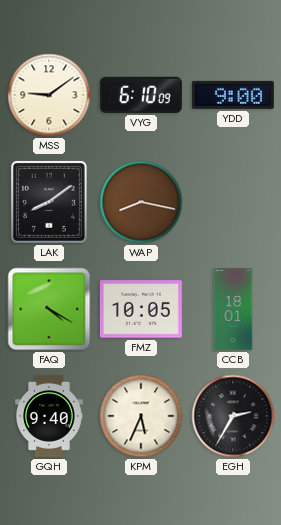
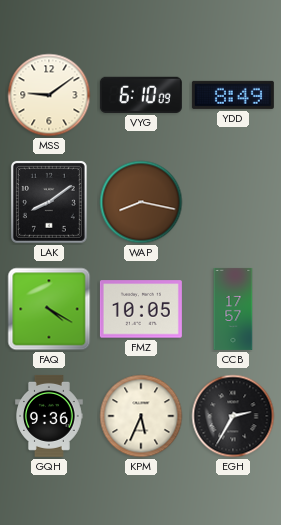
YDD: 9:00 -> 8:49 (233, 95)
CCB: 18:01 -> 17:57 (233, 309)
GQH: 9:40 -> 9:36 (50, 416)
